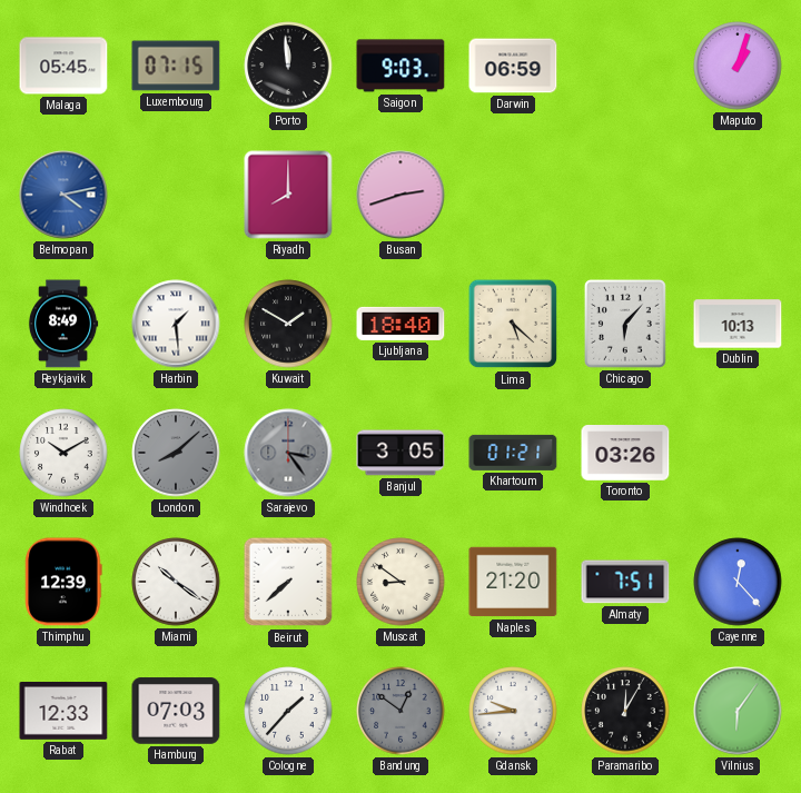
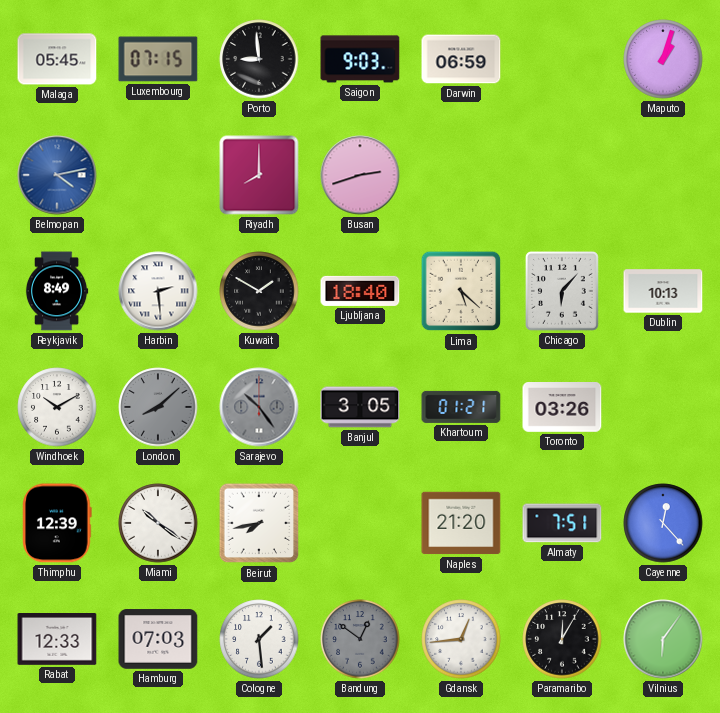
Porto: 11:59 -> 8:59 (259, 59)
Harbin: 1:29 -> 2:29 (158, 291)
Sarajevo: 3:24 -> 10:24 (259, 407)
Beirut: 7:38 -> 7:43 (259, 523)
Muscat: 8:51 -> none (400, 582)
Cologne: 1:37 -> 1:29 (259, 639)
Gdansk: 9:44 -> 12:44 (461, 639)
